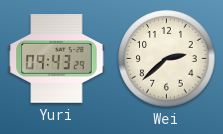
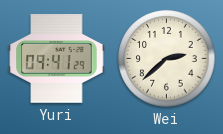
Yuri: 09:43 -> 09:41 (57, 59)
